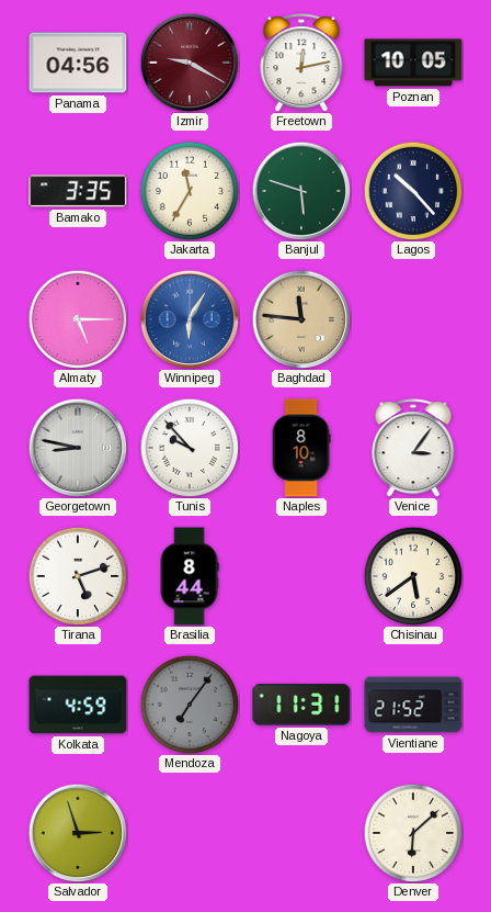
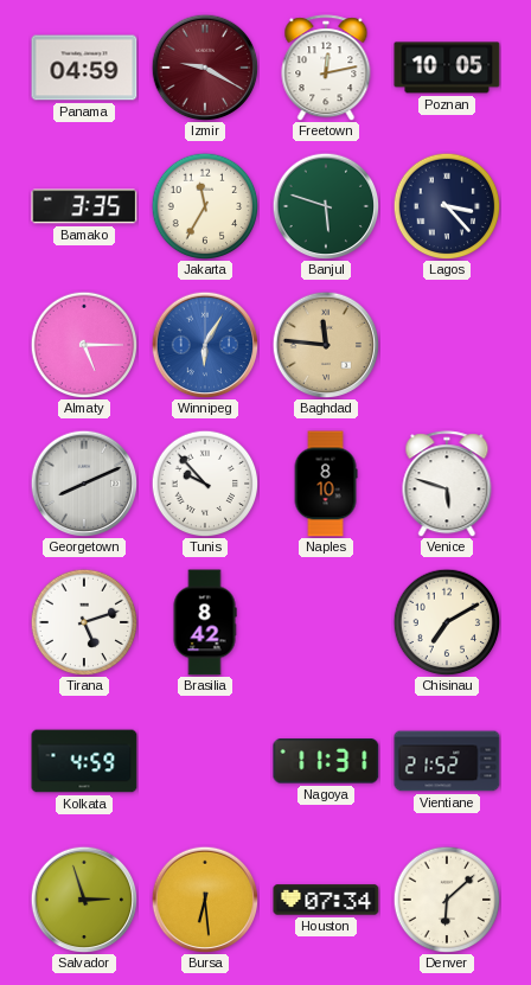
Panama: 04:56 -> 04:59 (84, 68)
Lagos: 10:23 -> 3:23 (447, 206)
Georgetown: 8:47 -> 8:11 (84, 484)
Venice: 3:06 -> 5:48 (447, 484)
Brasilia: 8:44 -> 8:42 (205, 622)
Chisinau: 5:39 -> 7:10 (447, 622)
Mendoza: 7:06 -> none (190, 705)
Bursa: none -> 6:29 (205, 900)
Houston: none -> 07:34 (326, 900)
